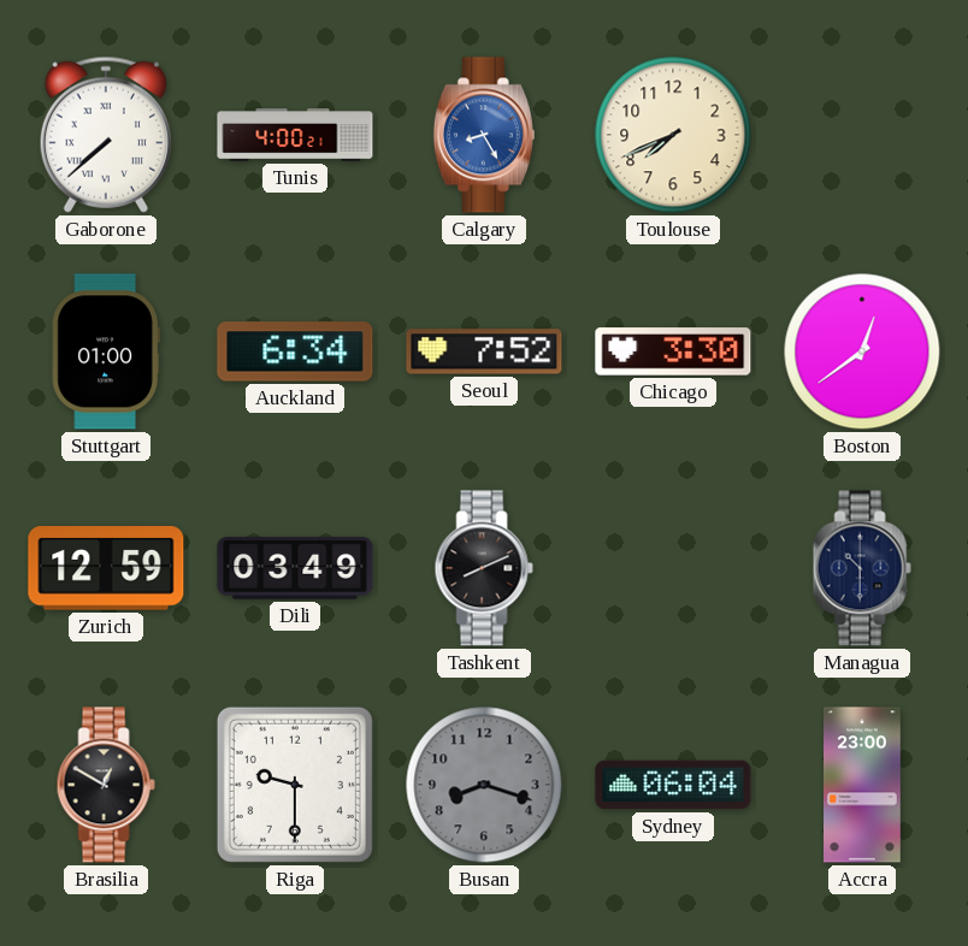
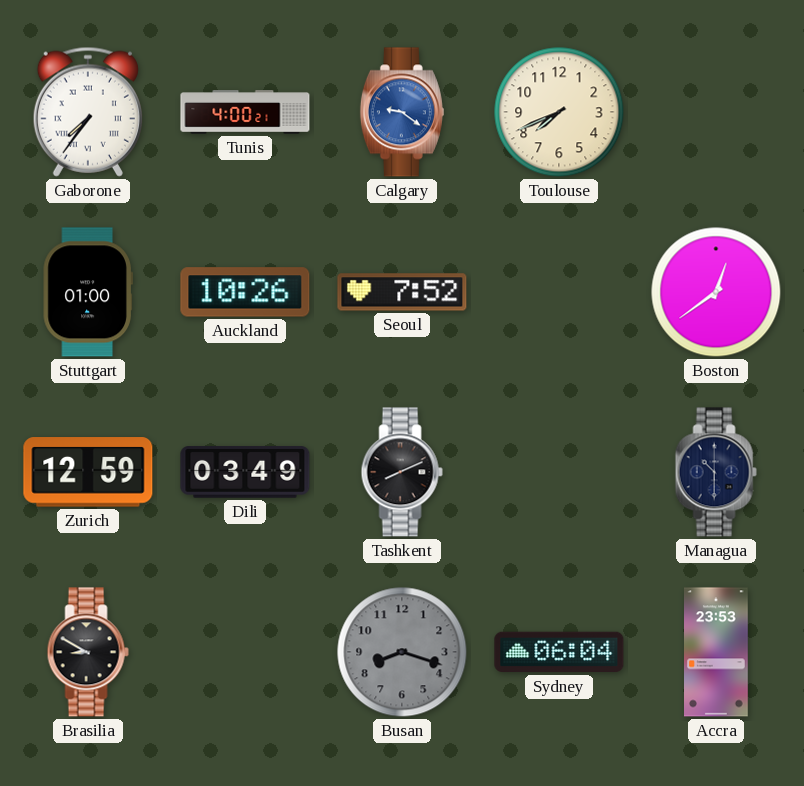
Gaborone: 7:38 -> 7:36 (88, 112)
Calgary: 8:25 -> 9:21 (402, 112)
Auckland: 6:34 -> 10:26 (245, 292)
Chicago: 3:30 -> none (673, 351)
Brasilia: 12:50 -> 8:50 (88, 652)
Riga: 9:30 -> none (295, 785)
Accra: 23:00 -> 23:53 (717, 652)
